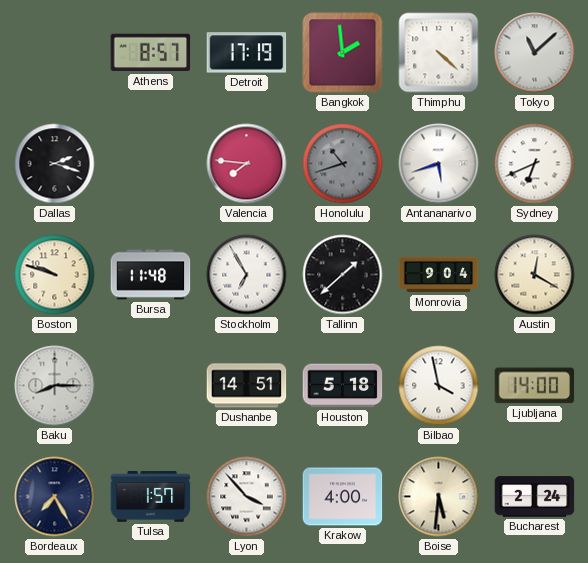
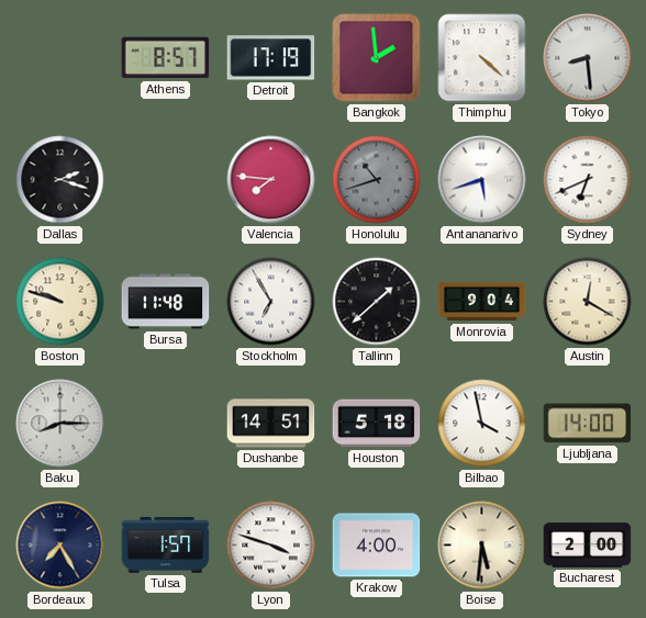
Tokyo: 11:08 -> 8:29 (588, 58)
Lyon: 3:53 -> 3:48 (271, 546)
Bucharest: 2:24 -> 2:00 (588, 546)
